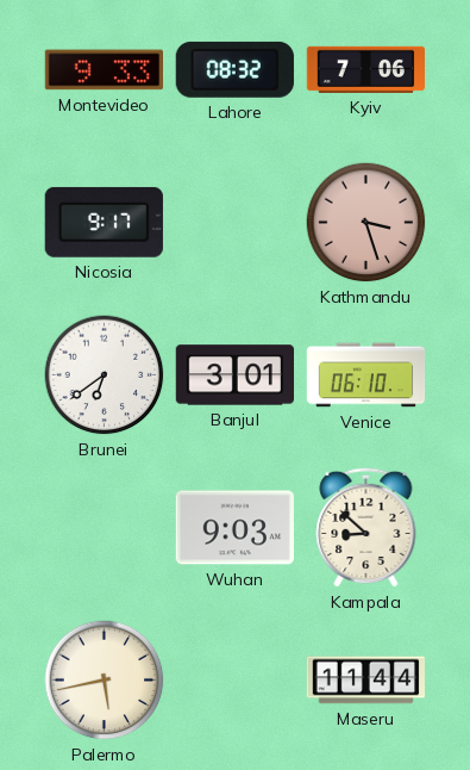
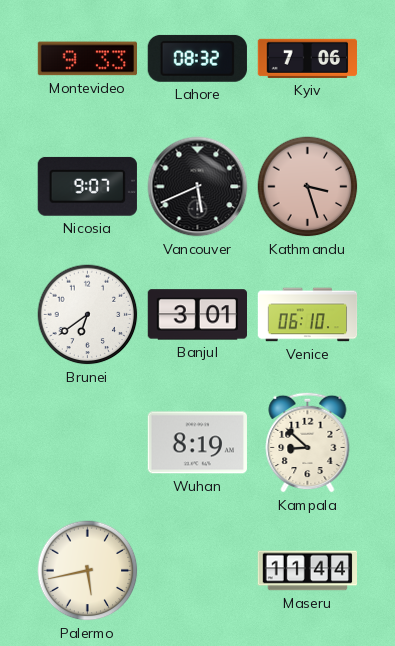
Nicosia: 9:17 -> 9:07 (87, 186)
Vancouver: none -> 5:41 (198, 187)
Wuhan: 9:03 -> 8:19 (197, 443)
